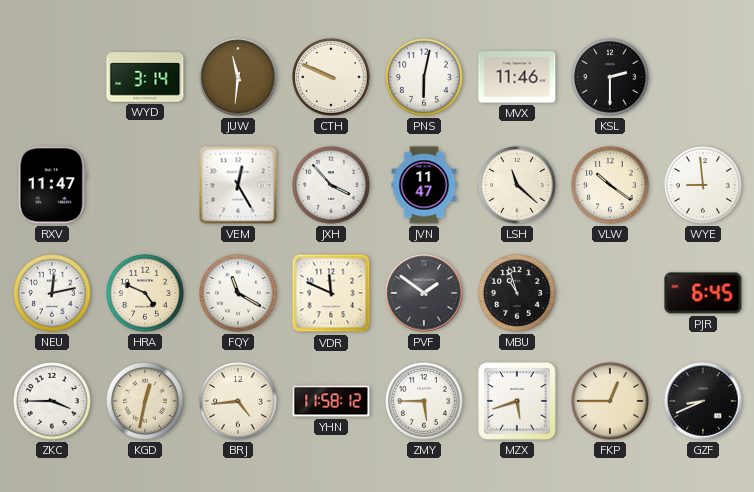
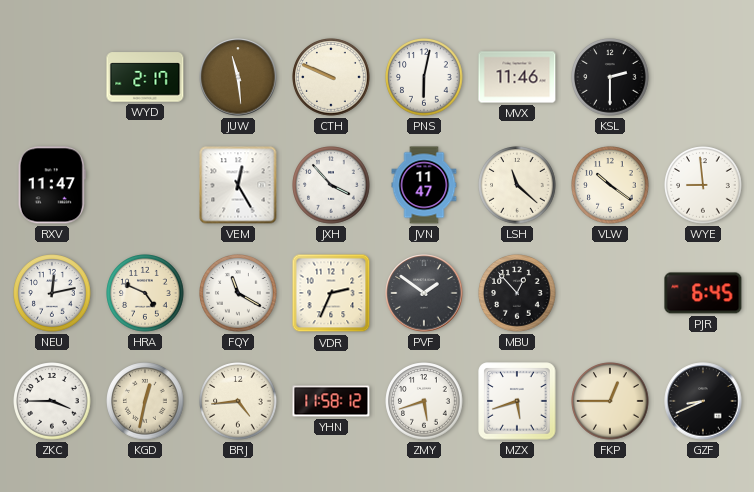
WYD: 3:14 -> 2:17 (145, 77)
JUW: 11:31 -> 11:29 (238, 77)
VDR: 11:49 -> 2:34 (331, 293)
MBU: 10:57 -> 12:53 (517, 293)
ZMY: 5:45 -> 5:42 (424, 401)
